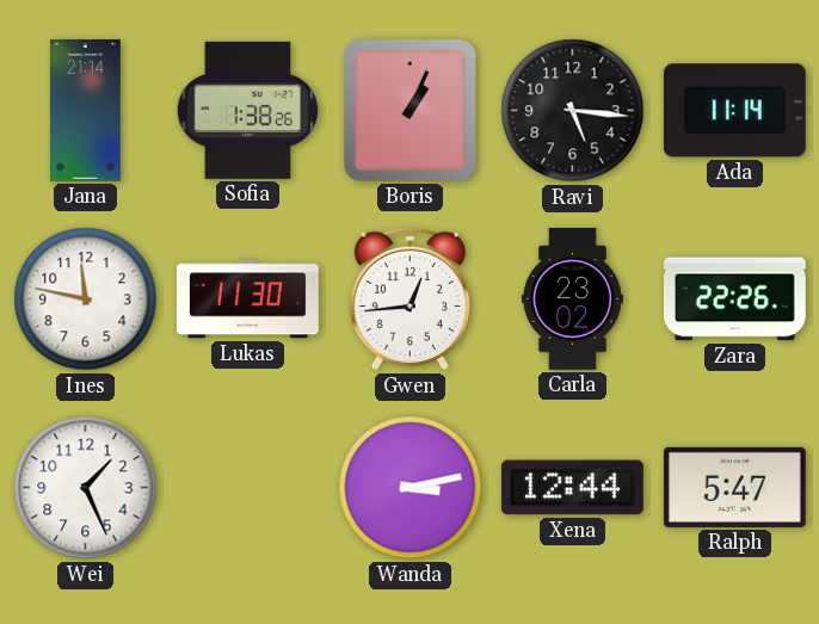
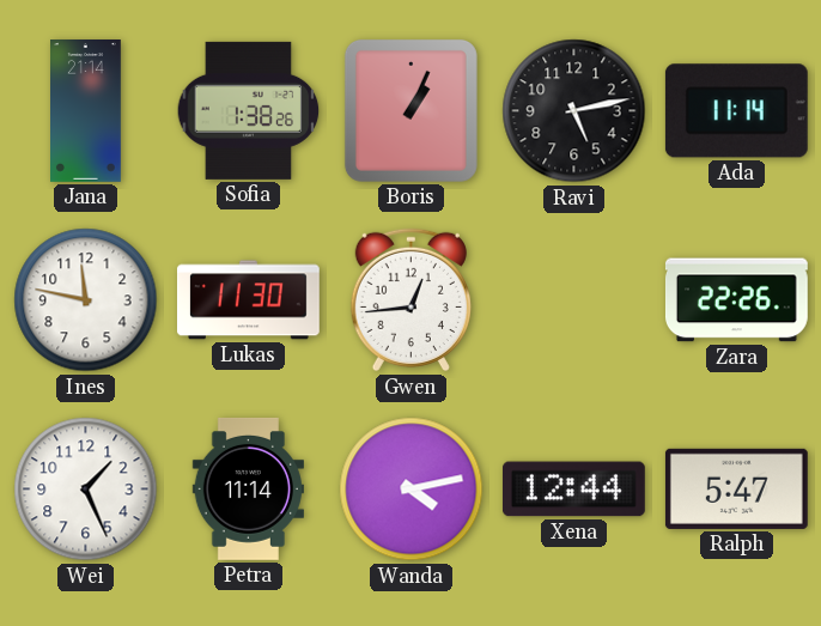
Ravi: 5:16 -> 5:13 (574, 111)
Carla: 23:02 -> none (572, 299)
Petra: none -> 11:14 (248, 488)
Wanda: 3:13 -> 4:13 (412, 490)
